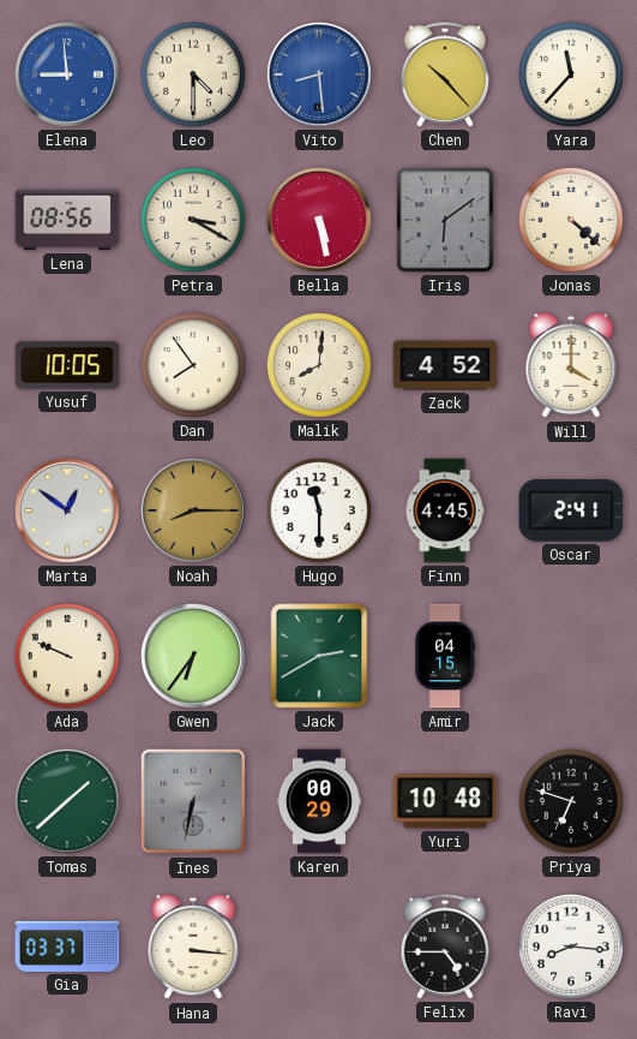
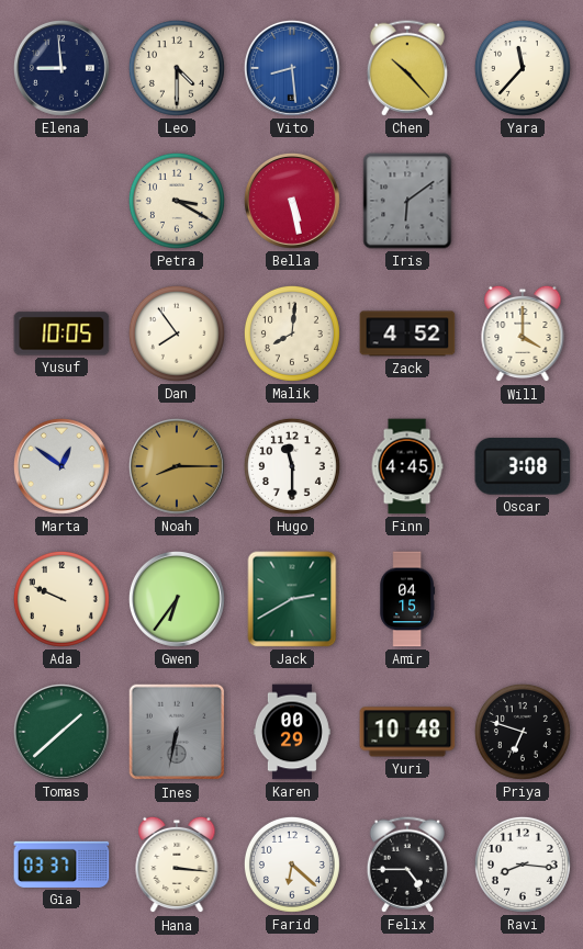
Elena dial: blue -> navy (61, 68)
Lena: 08:56 -> none (67, 220)
Jonas: 4:22 -> none (571, 220)
Oscar: 2:41 -> 3:08 (523, 466)
Farid: none -> 6:22 (292, 865)
